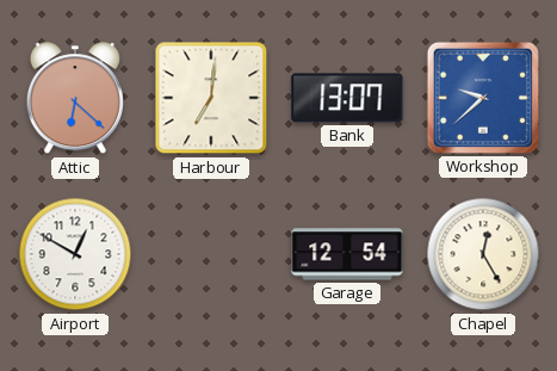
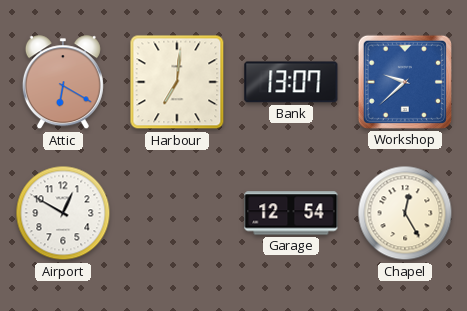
Attic: 6:22 -> 6:20 (63, 83)
